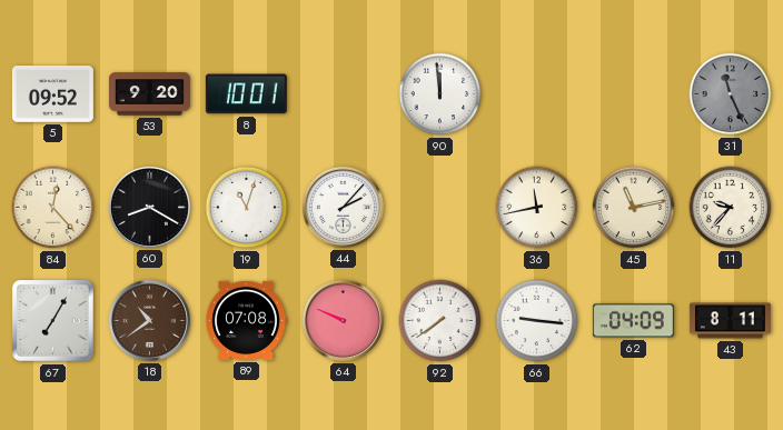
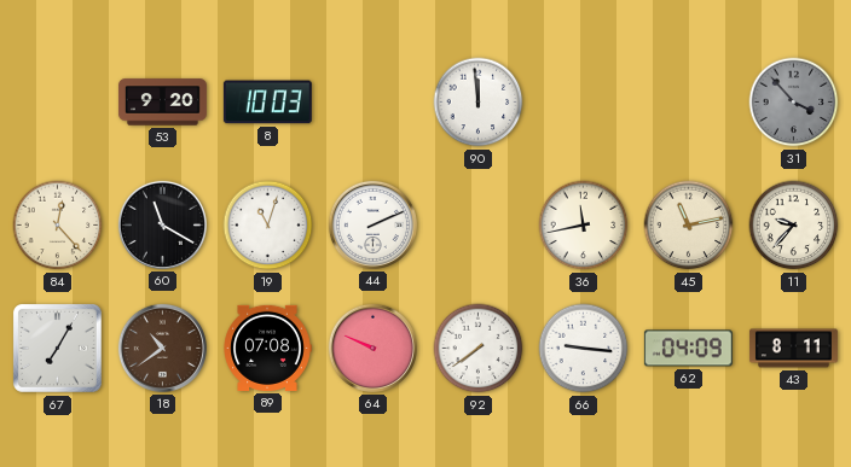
5: 09:52 -> none (52, 94)
8: 10:01 -> 10:03 (267, 103)
31: 11:26 -> 3:53 (794, 103)
60: 8:20 -> 11:20 (162, 224)
44: 2:07 -> 2:11 (372, 224)
